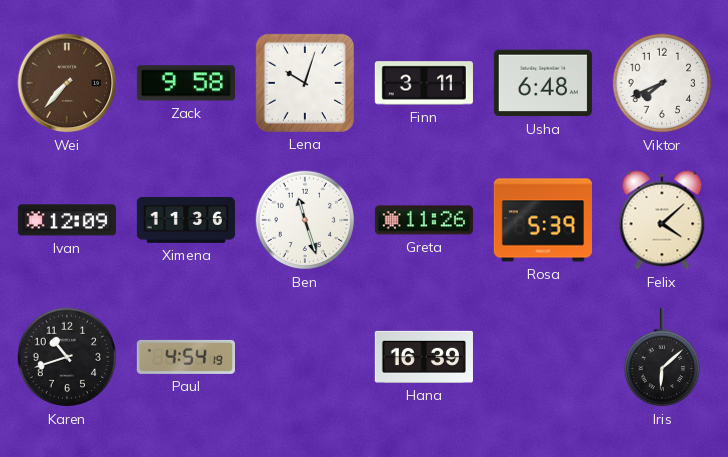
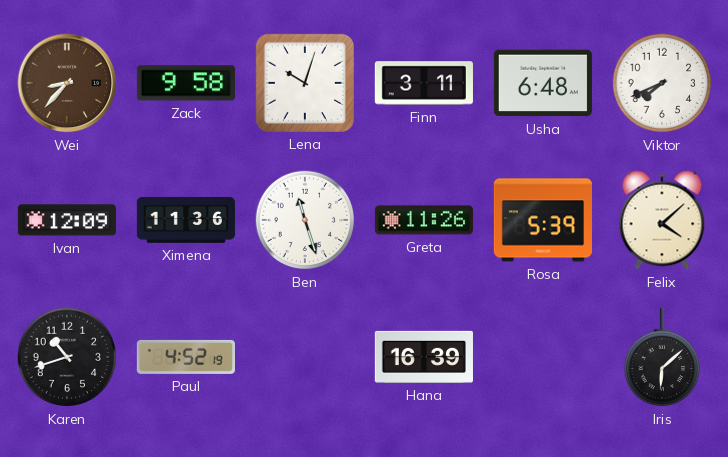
Wei: 7:37 -> 8:37 (67, 83)
Paul: 4:54 -> 4:52 (186, 357)
